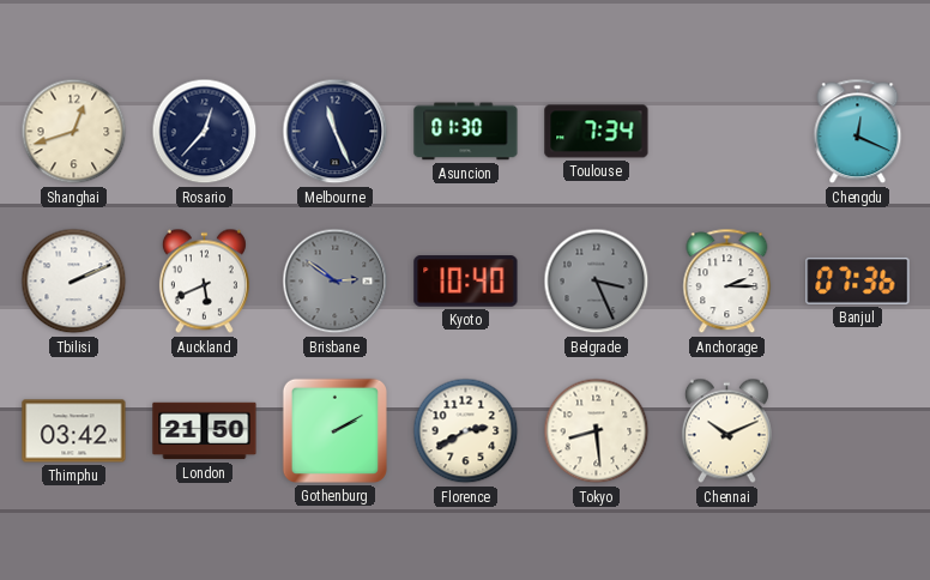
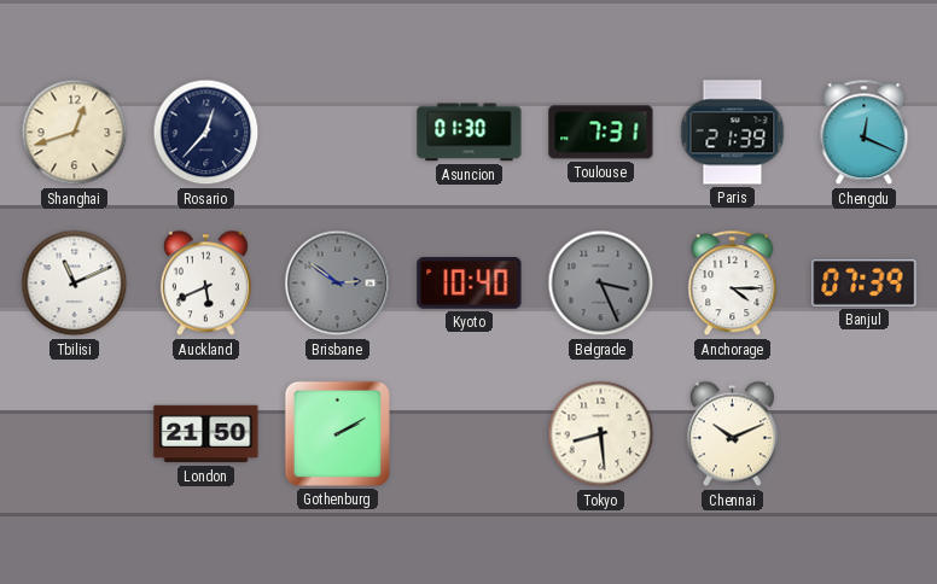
Melbourne: 11:26 -> none (336, 132)
Toulouse: 7:34 -> 7:31 (601, 133)
Paris: none -> 21:39 (733, 133)
Tbilisi: 2:11 -> 11:11 (75, 284)
Anchorage: 2:15 -> 4:15 (733, 284)
Banjul: 07:36 -> 07:39 (865, 282)
Thimphu: 03:42 -> none (74, 431)
Florence: 2:40 -> none (466, 431)
